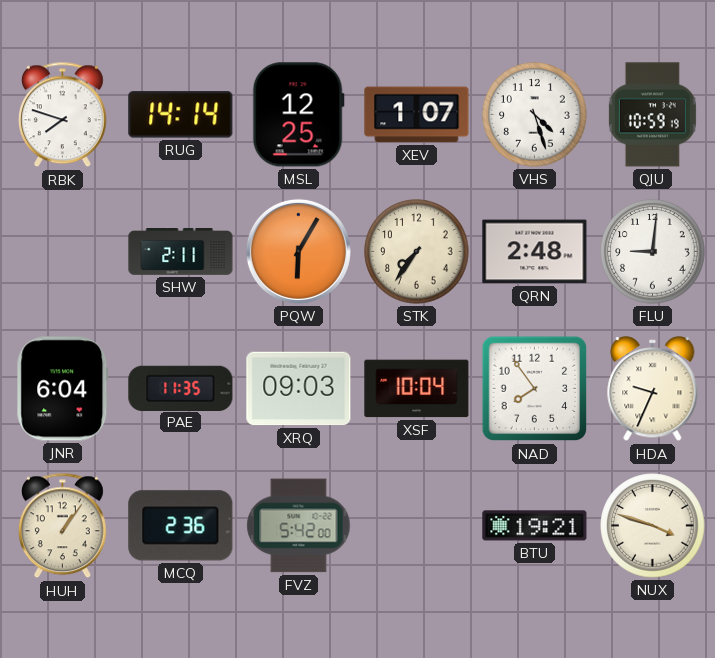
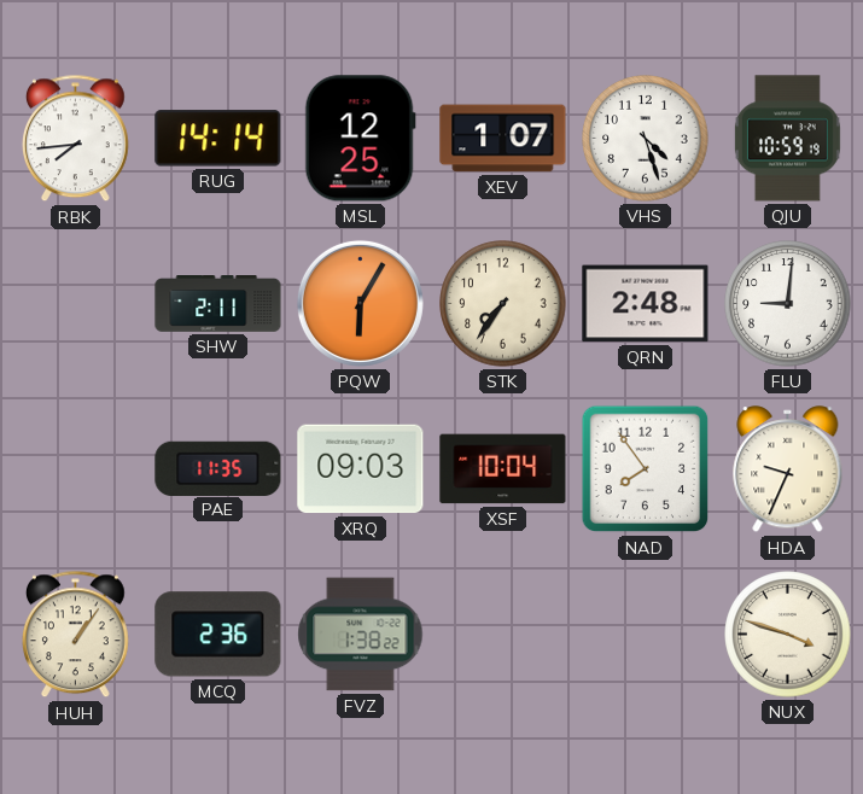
RBK: 7:48 -> 7:44 (76, 139)
JNR: 6:04 -> none (63, 389)
FVZ: 5:42 -> 1:38 (361, 635)
BTU: 19:21 -> none (535, 526)
